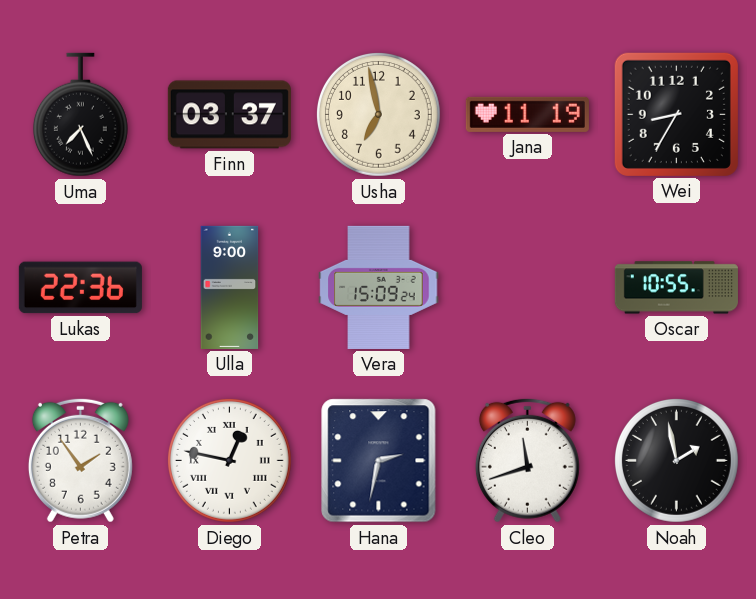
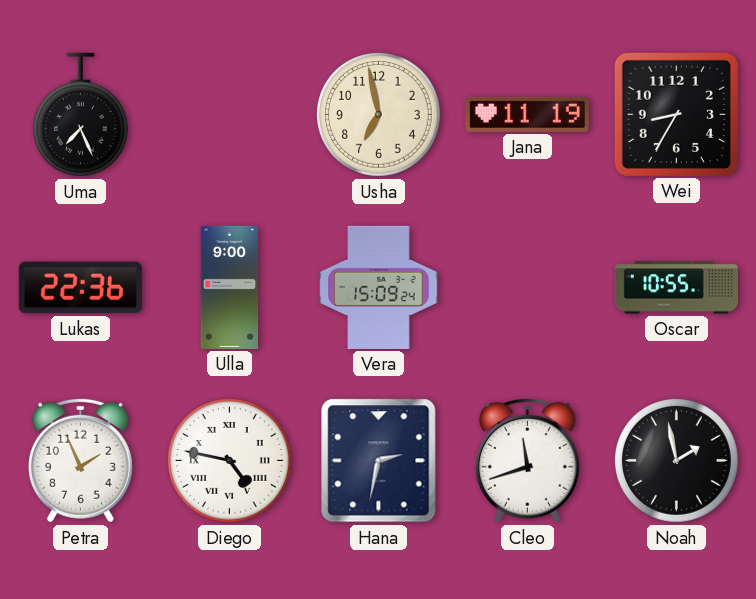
Finn: 03:37 -> none (229, 115)
Petra: 1:54 -> 1:56 (80, 460)
Diego: 12:47 -> 4:47 (229, 460)
